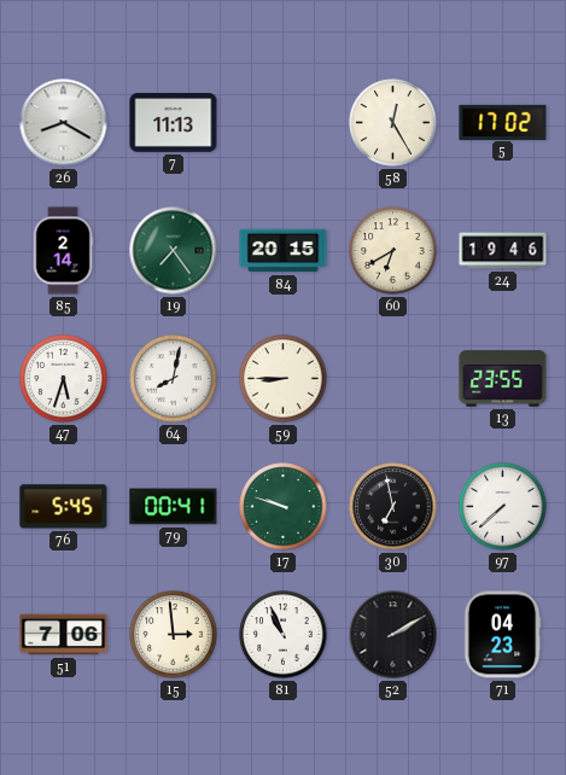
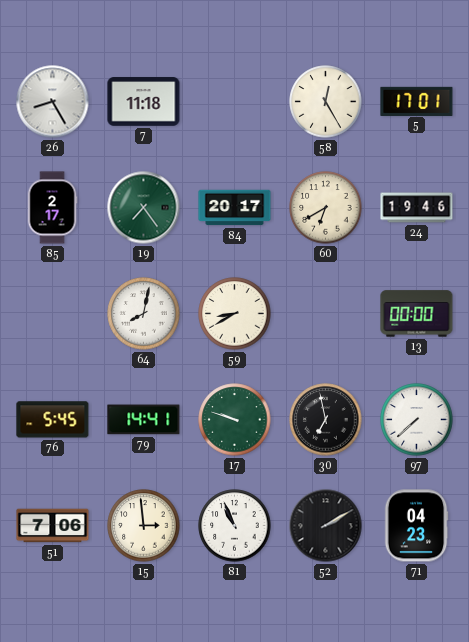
26: 8:20 -> 8:25 (53, 102)
7: 11:13 -> 11:18 (144, 102)
5: 17:02 -> 17:01 (417, 101)
85: 2:14 -> 2:17 (52, 208)
84: 20:15 -> 20:17 (235, 208)
47: 5:33 -> none (64, 379)
59: 8:45 -> 8:40 (235, 314)
13: 23:55 -> 00:00 (417, 314)
79: 00:41 -> 14:41 (144, 420)
